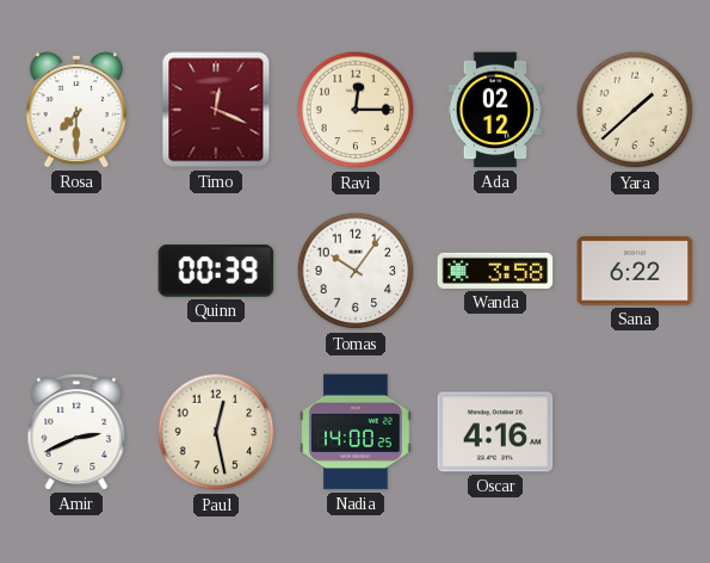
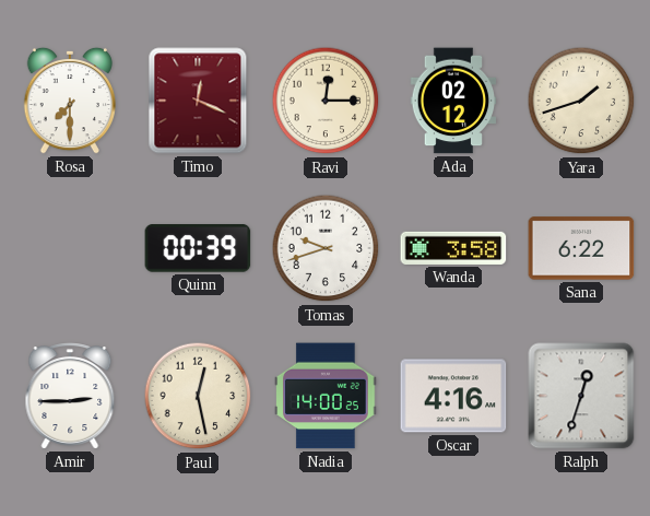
Yara: 1:38 -> 1:42 (581, 101)
Tomas: 10:06 -> 9:42 (326, 248)
Amir: 2:41 -> 2:45 (70, 396)
Ralph: none -> 12:33 (581, 396)
